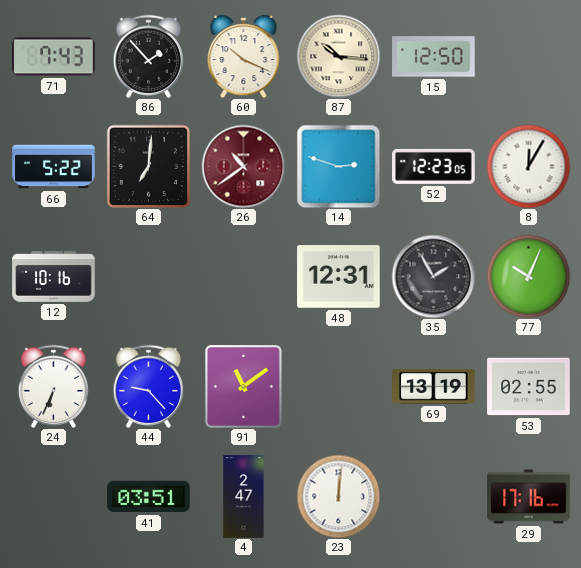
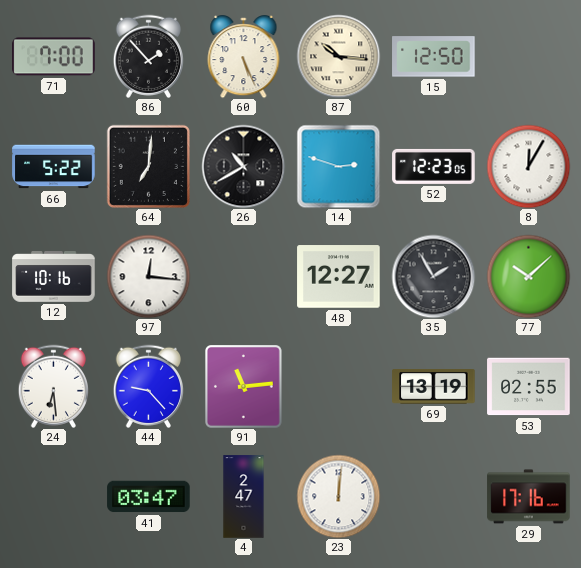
71: 7:43 -> 7:00 (54, 57)
60: 10:19 -> 5:26 (244, 57)
26: 10:39 -> 10:40 (243, 166)
26 dial: burgundy -> black (243, 166)
97: none -> 12:16 (148, 276)
48: 12:31 -> 12:27 (339, 277)
77: 10:04 -> 10:08 (528, 276)
24: 6:34 -> 6:29 (53, 386)
91: 11:09 -> 11:14 (244, 387)
41: 03:51 -> 03:47 (149, 497)
